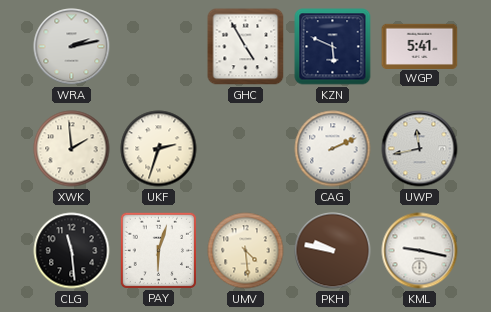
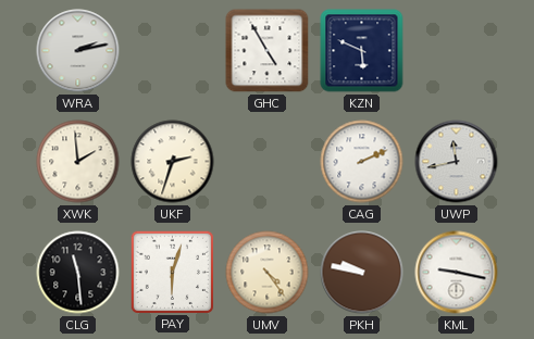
WGP: 5:41 -> none (420, 46)
UMV: 4:29 -> 4:24 (268, 273)
